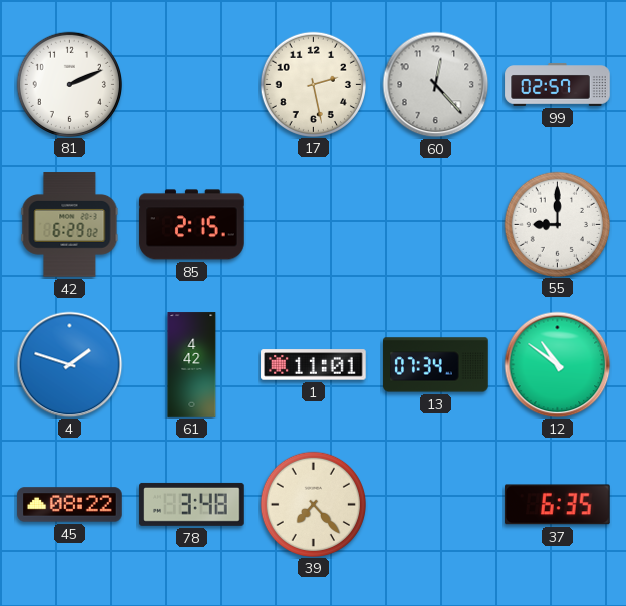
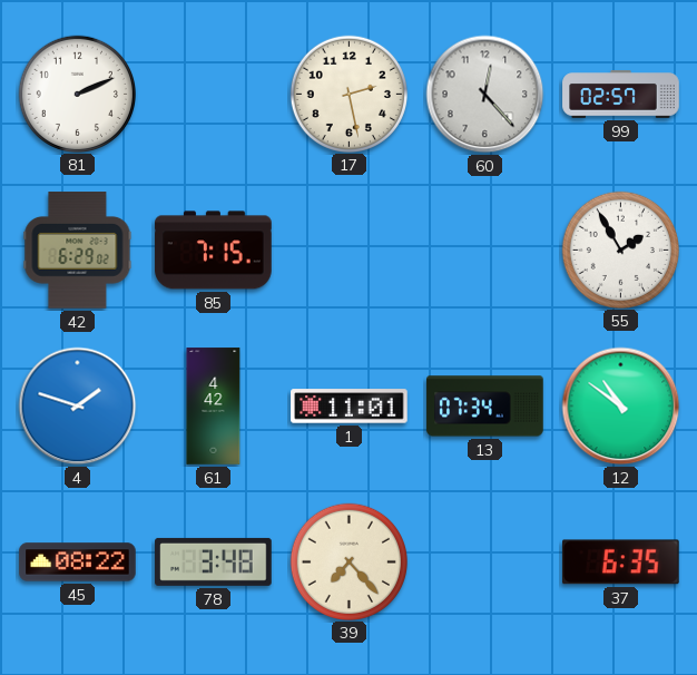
85: 2:15 -> 7:15 (214, 251)
55: 9:00 -> 1:55 (620, 250)
